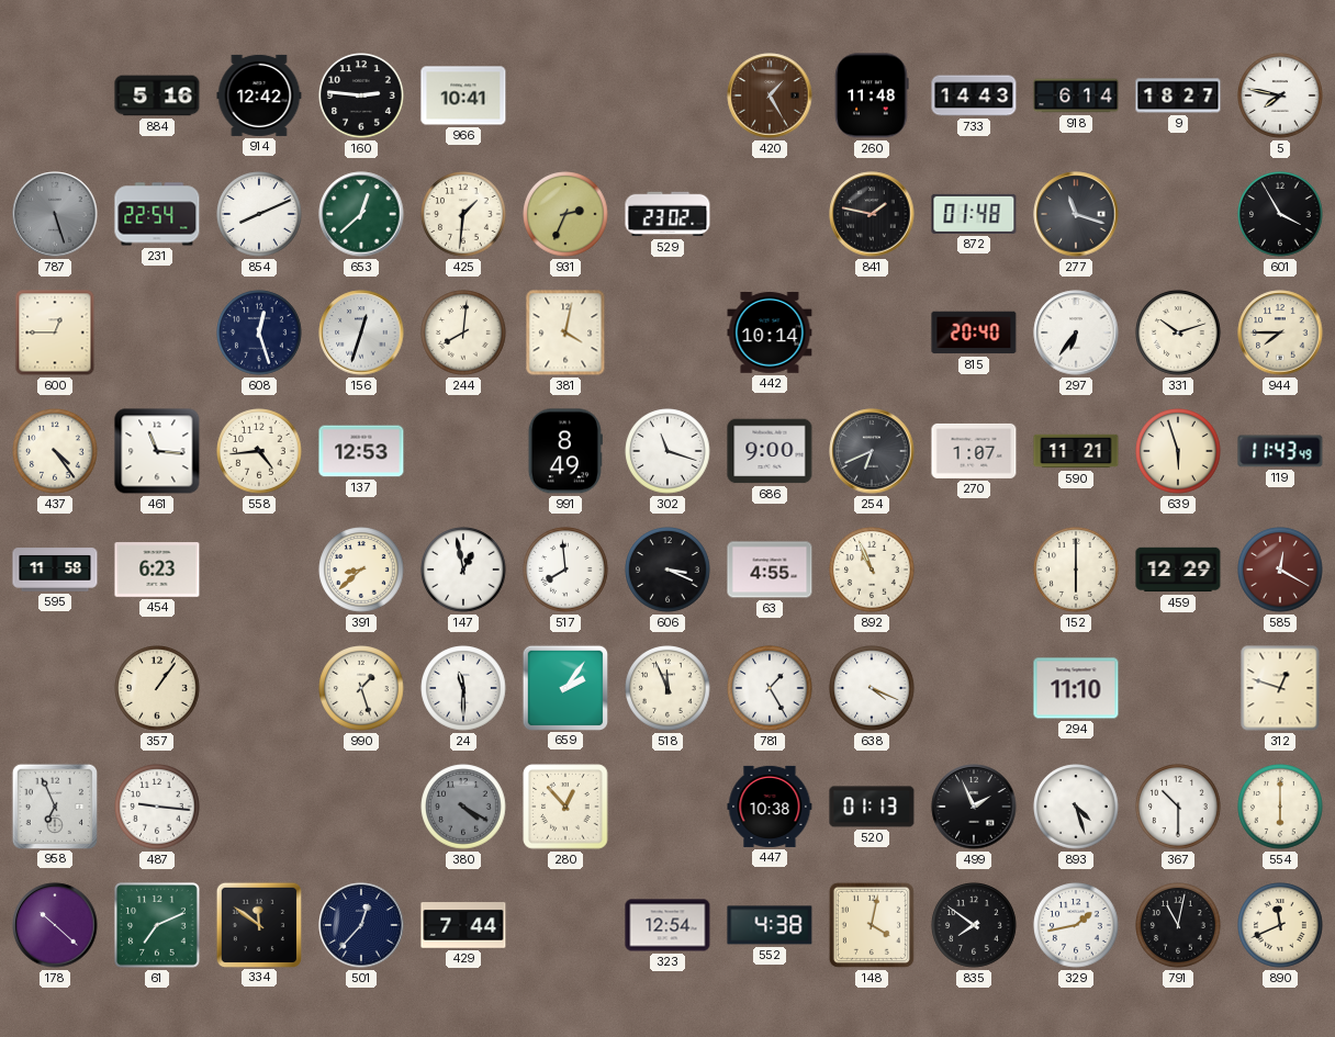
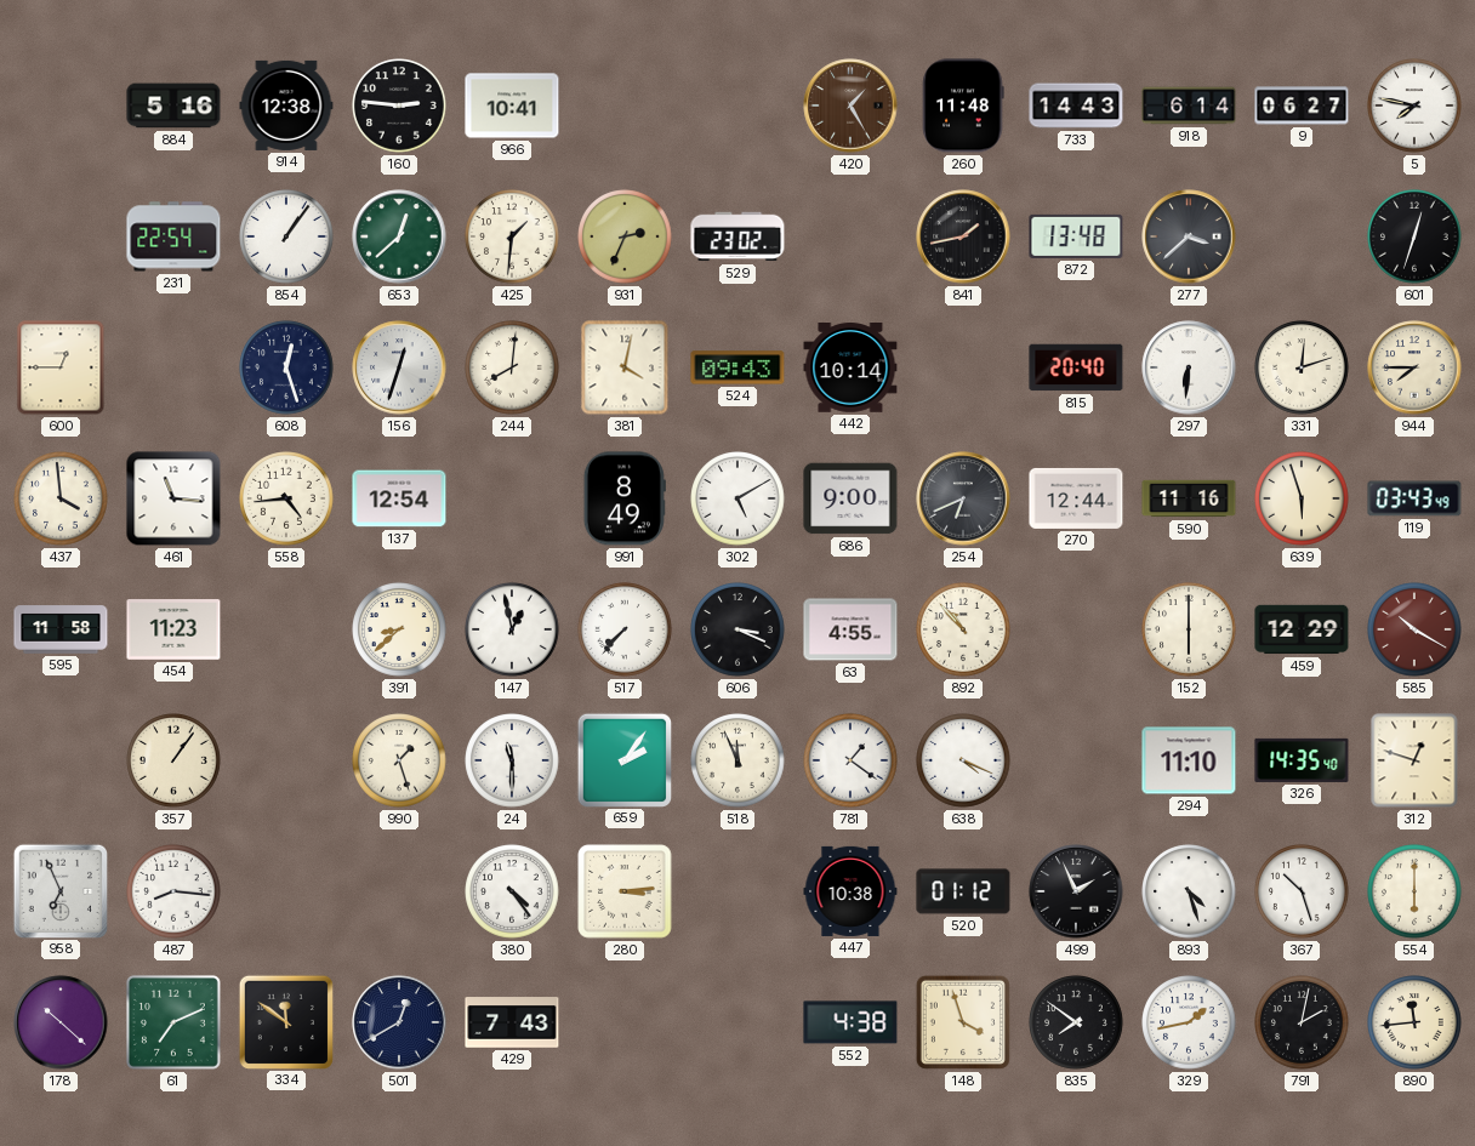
914: 12:42 -> 12:38 (286, 106)
9: 18:27 -> 06:27 (1302, 106)
787: 5:27 -> none (55, 214)
854: 8:11 -> 1:06 (286, 236)
841: 1:47 -> 1:43 (963, 236)
872: 01:48 -> 13:48 (1076, 236)
277: 11:18 -> 3:38 (1189, 236)
601: 3:55 -> 12:33 (1414, 236)
524: none -> 09:43 (737, 367)
297: 6:36 -> 6:31 (1189, 367)
331: 10:12 -> 12:12 (1302, 367)
437: 4:24 -> 3:59 (61, 498)
137: 12:53 -> 12:54 (399, 498)
302: 11:18 -> 5:10 (737, 498)
270: 1:07 -> 12:44 (1076, 498)
590: 11:21 -> 11:16 (1189, 498)
119: 11:43 -> 03:43 (1414, 498)
454: 6:23 -> 11:23 (173, 629)
517: 7:59 -> 7:37 (625, 629)
892: 10:56 -> 10:53 (963, 629)
585: 12:20 -> 10:20 (1414, 629)
781: 1:25 -> 1:21 (850, 760)
326: none -> 14:35 (1302, 760)
487: 9:16 -> 8:16 (173, 891)
380: 4:20 -> 4:24 (512, 891)
380 dial: grey -> white (512, 891)
280: 12:53 -> 3:14 (625, 891)
520: 01:13 -> 01:12 (963, 891)
367: 10:30 -> 10:27 (1302, 891)
501: 12:37 -> 12:40 (399, 1022)
429: 7:44 -> 7:43 (512, 1022)
323: 12:54 -> none (667, 925)
148: 4:02 -> 3:57 (963, 1022)
791: 11:02 -> 2:02 (1302, 1022)
890: 11:41 -> 11:44 (1414, 1022)
